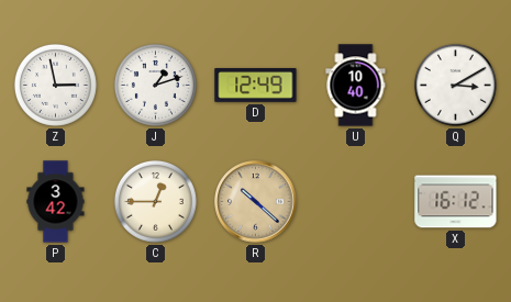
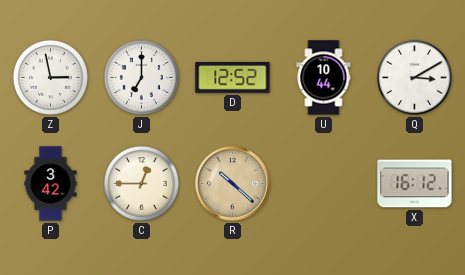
J: 1:12 -> 7:00 (141, 77)
D: 12:49 -> 12:52 (233, 78)
U: 10:40 -> 10:44 (324, 78)
